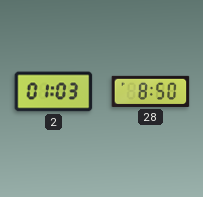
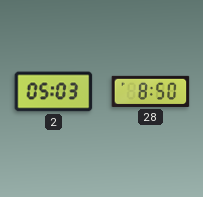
2: 01:03 -> 05:03 (54, 92)
